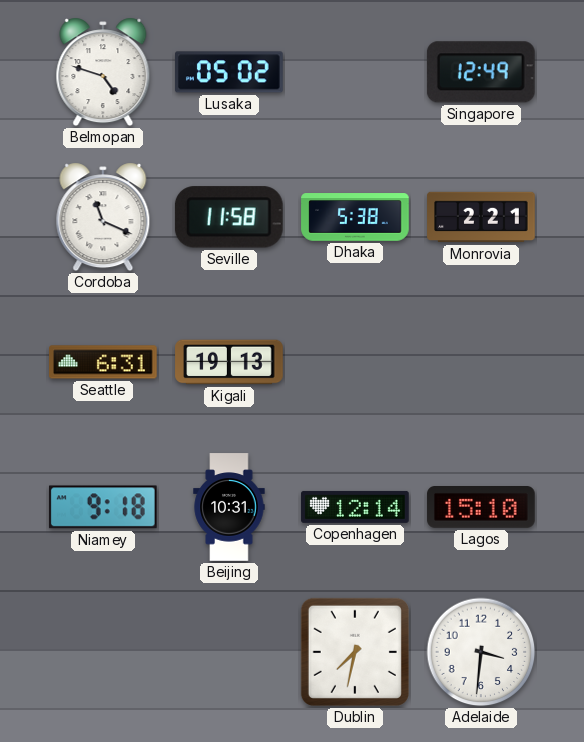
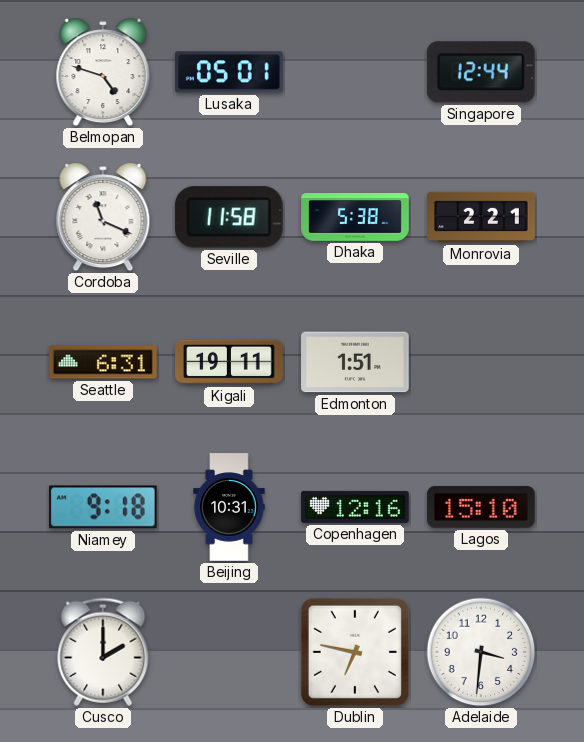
Lusaka: 05:02 -> 05:01 (230, 72)
Singapore: 12:49 -> 12:44 (481, 72)
Kigali: 19:13 -> 19:11 (229, 362)
Edmonton: none -> 1:51 (355, 362)
Copenhagen: 12:14 -> 12:16 (355, 507)
Cusco: none -> 2:00 (103, 652)
Dublin: 7:32 -> 6:47 (355, 652)
